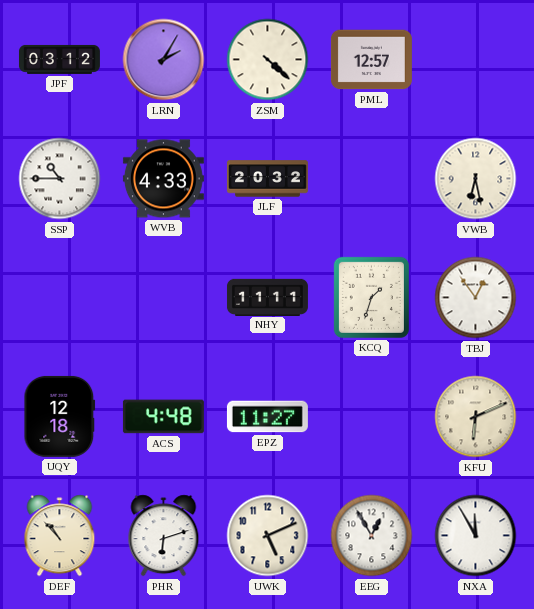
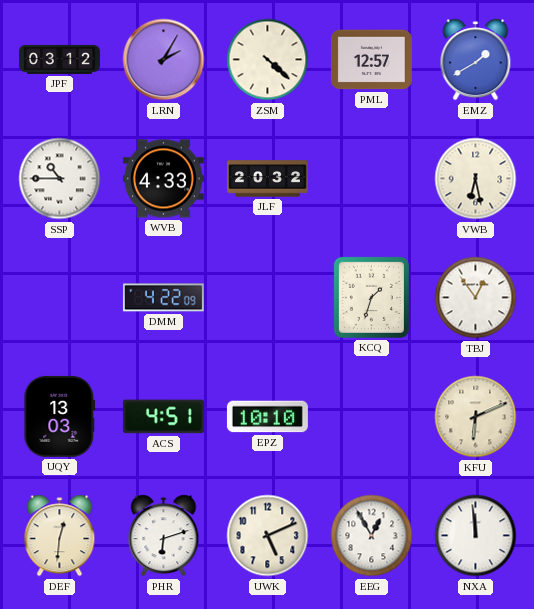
EMZ: none -> 1:40 (476, 60)
DMM: none -> 4:22 (163, 298)
NHY: 11:11 -> none (267, 297)
UQY: 12:18 -> 13:03 (60, 416)
ACS: 4:48 -> 4:51 (163, 417)
EPZ: 11:27 -> 10:10 (267, 417)
DEF: 10:53 -> 12:31 (60, 536)
NXA: 11:55 -> 11:59 (476, 536)
